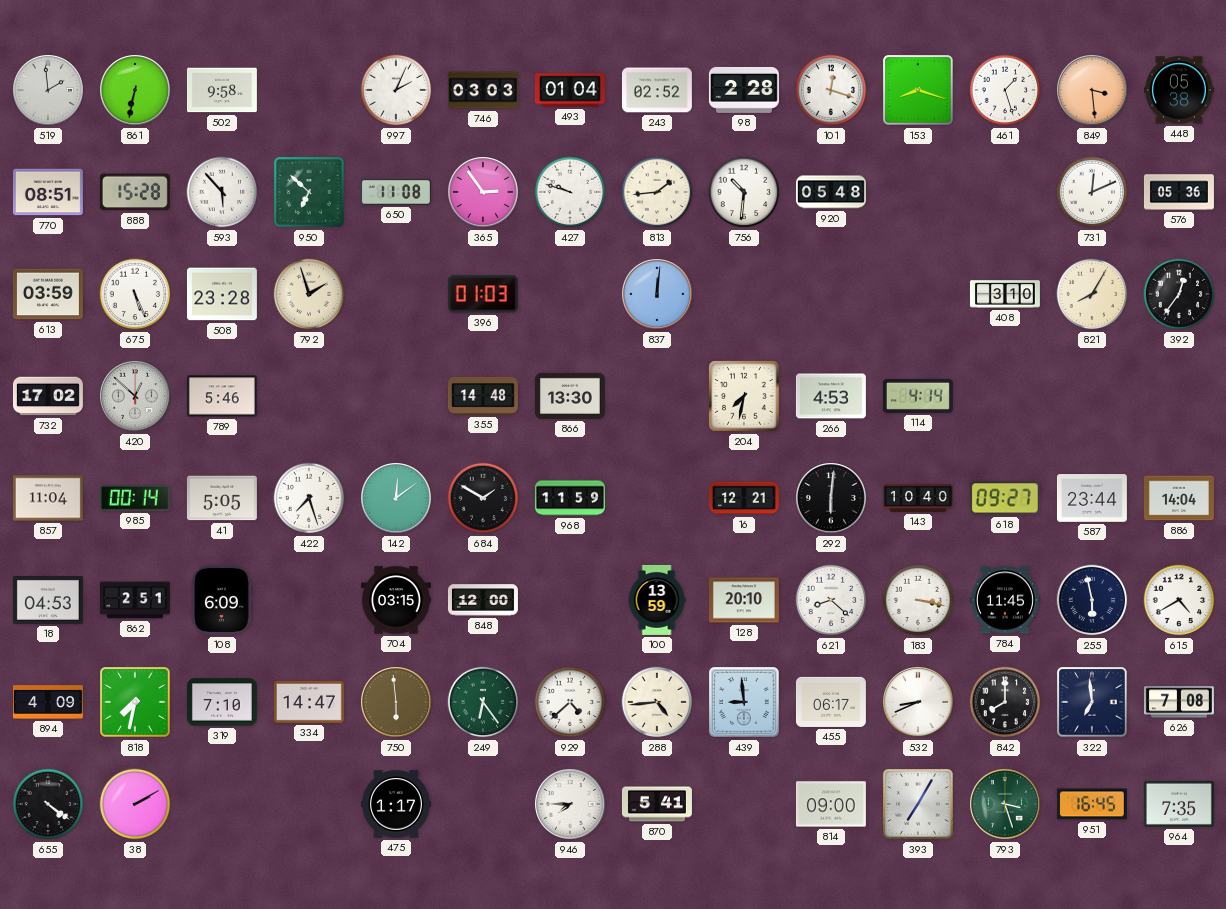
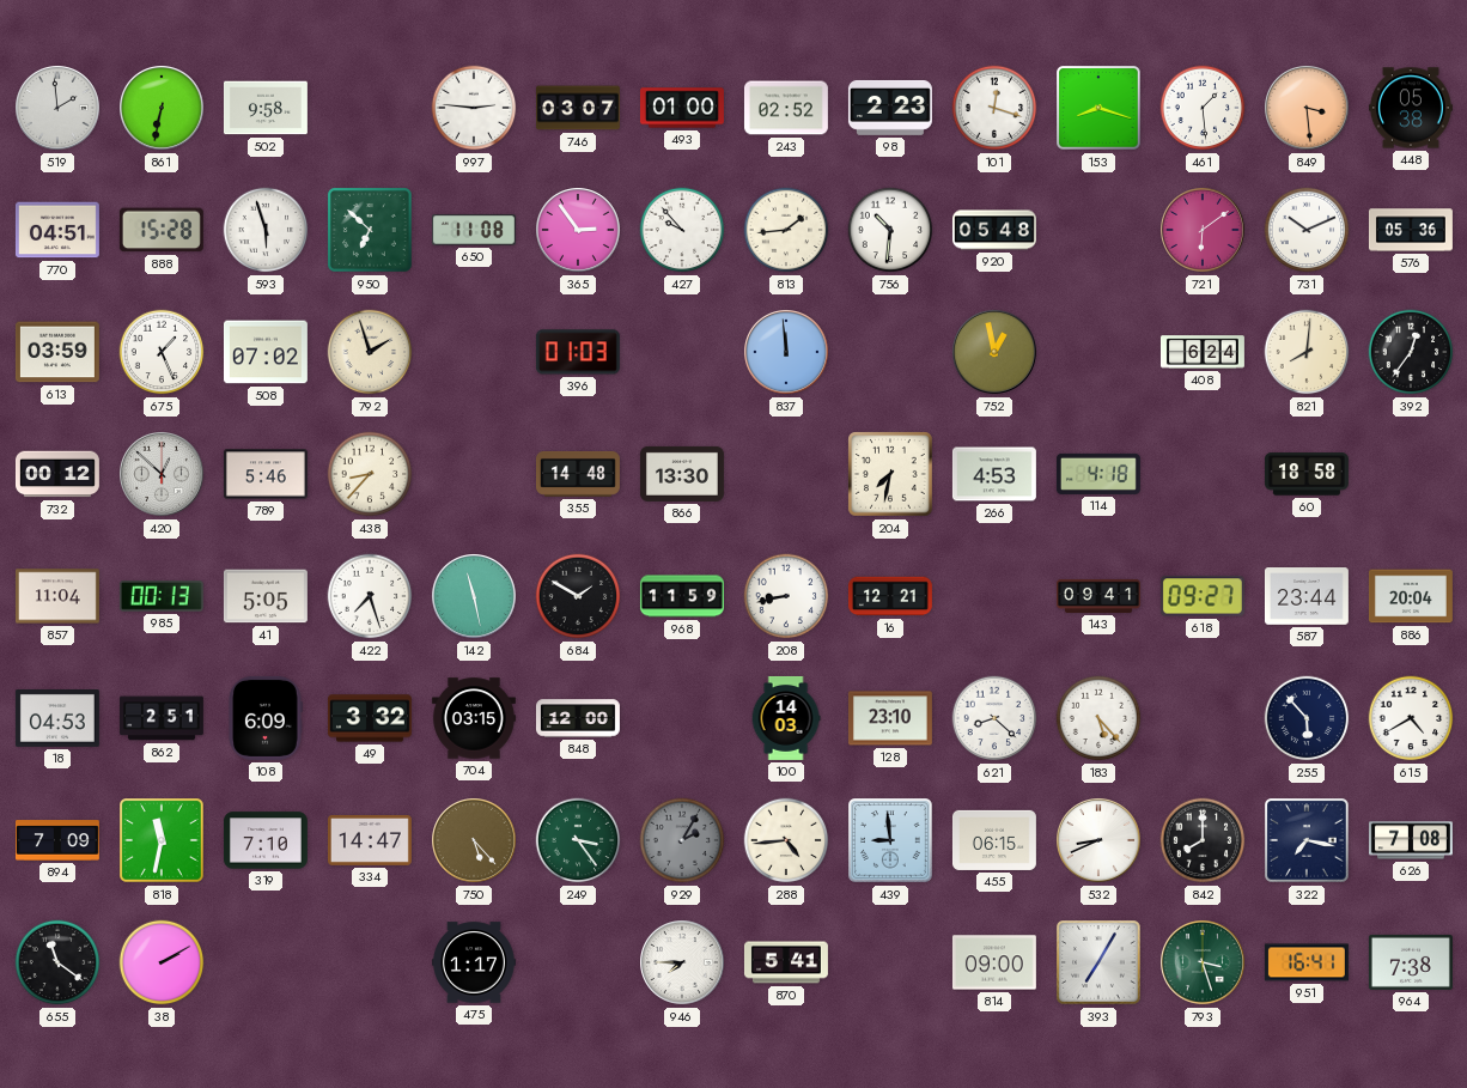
997: 2:04 -> 2:46 (474, 108)
746: 03:03 -> 03:07 (578, 108)
493: 01:04 -> 01:00 (682, 108)
98: 2:28 -> 2:23 (890, 108)
461: 1:27 -> 1:29 (1203, 108)
770: 08:51 -> 04:51 (57, 230)
593: 5:53 -> 5:57 (266, 230)
427: 9:48 -> 9:53 (682, 230)
721: none -> 6:09 (1204, 231)
731: 12:11 -> 10:11 (1307, 230)
675: 5:26 -> 1:26 (162, 352)
508: 23:28 -> 07:02 (266, 352)
837: 12:01 -> 11:59 (787, 353)
752: none -> 12:58 (996, 353)
408: 3:10 -> 6:24 (1203, 352)
821: 8:05 -> 8:01 (1307, 352)
732: 17:02 -> 00:12 (57, 474)
438: none -> 8:37 (370, 474)
114: 4:14 -> 4:18 (1098, 474)
60: none -> 18:58 (1307, 474)
985: 00:14 -> 00:13 (162, 596)
142: 12:09 -> 11:28 (475, 597)
208: none -> 8:43 (786, 596)
292: 6:01 -> none (832, 499)
143: 10:40 -> 09:41 (1098, 596)
886: 14:04 -> 20:04 (1411, 596)
49: none -> 3:32 (370, 718)
100: 13:59 -> 14:03 (786, 718)
128: 20:10 -> 23:10 (890, 718)
183: 3:17 -> 5:23 (1098, 718)
784: 11:45 -> none (1005, 600)
255: 5:58 -> 5:53 (1307, 718)
894: 4:09 -> 7:09 (57, 840)
818: 7:32 -> 11:32 (163, 841)
750: 5:59 -> 5:23 (475, 841)
249: 6:24 -> 3:24 (578, 840)
929: 4:38 -> 2:05 (682, 840)
929 dial: white -> grey (682, 840)
455: 06:17 -> 06:15 (994, 840)
322: 6:59 -> 7:17 (1308, 841)
655: 4:21 -> 11:21 (57, 962)
951: 16:45 -> 16:41 (1307, 962)
964: 7:35 -> 7:38 (1411, 962)
